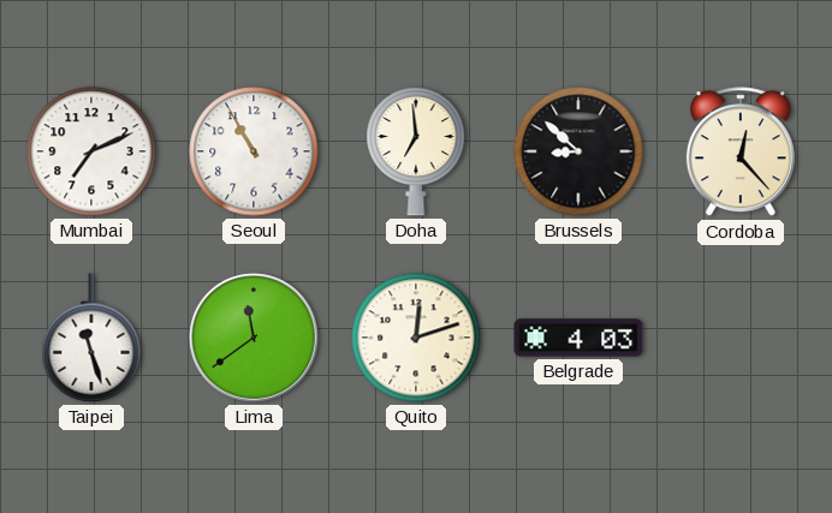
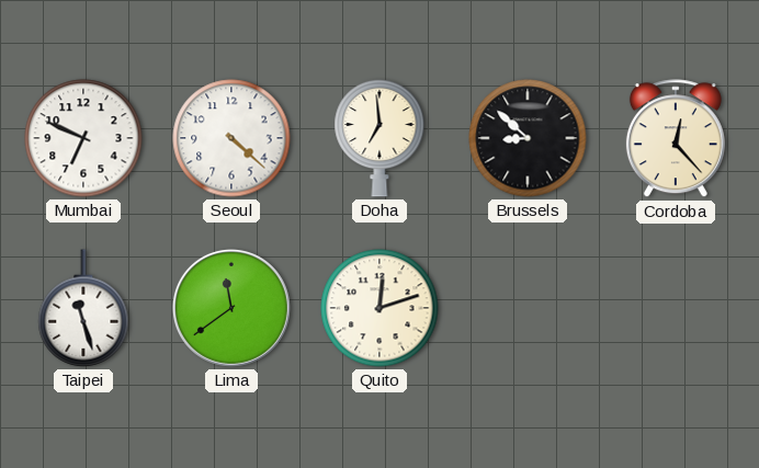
Mumbai: 7:11 -> 6:49 (83, 138)
Seoul: 10:55 -> 4:22 (231, 138)
Belgrade: 4:03 -> none (578, 338)
